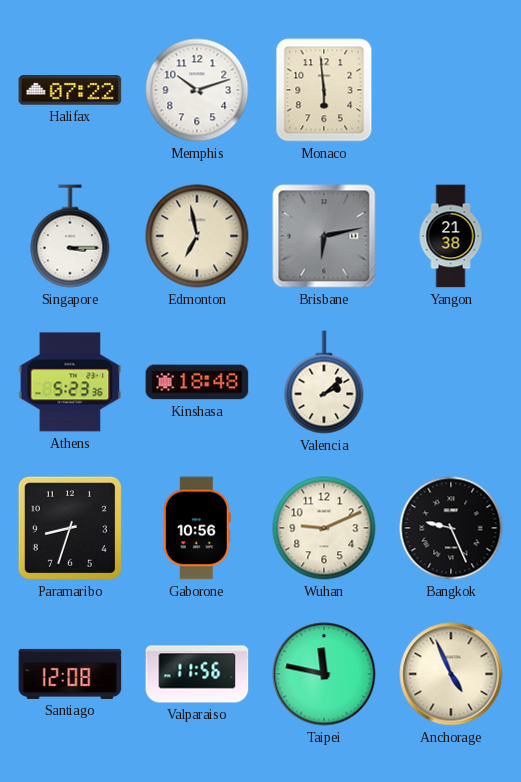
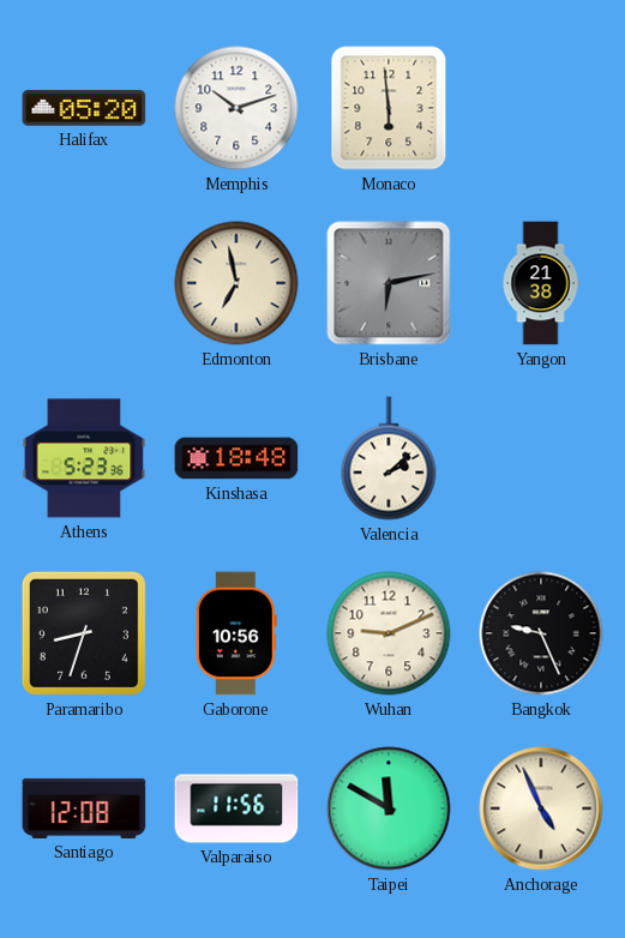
Halifax: 07:22 -> 05:20 (84, 108)
Singapore: 3:15 -> none (70, 236)
Taipei: 11:47 -> 11:50 (389, 808)
